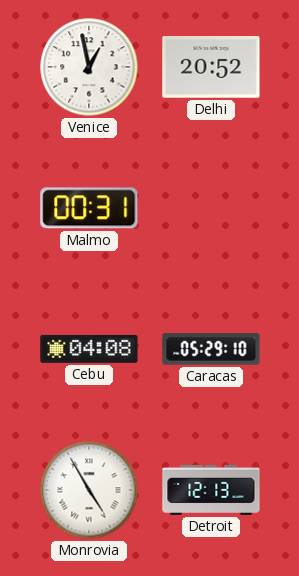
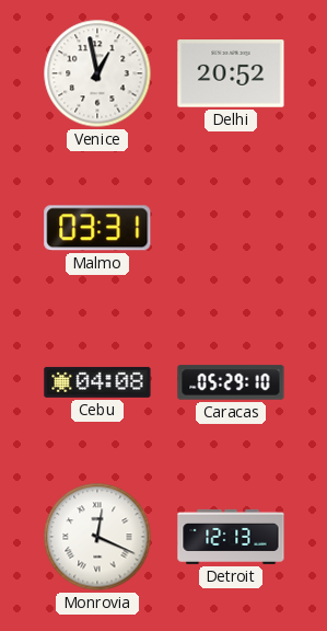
Malmo: 00:31 -> 03:31 (97, 228)
Monrovia: 4:55 -> 12:19 (97, 537)
